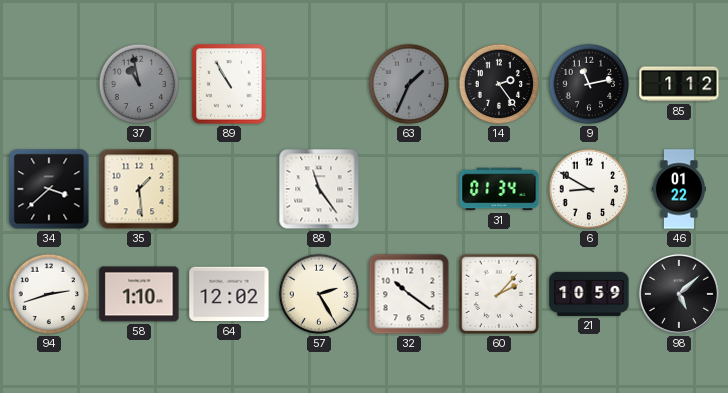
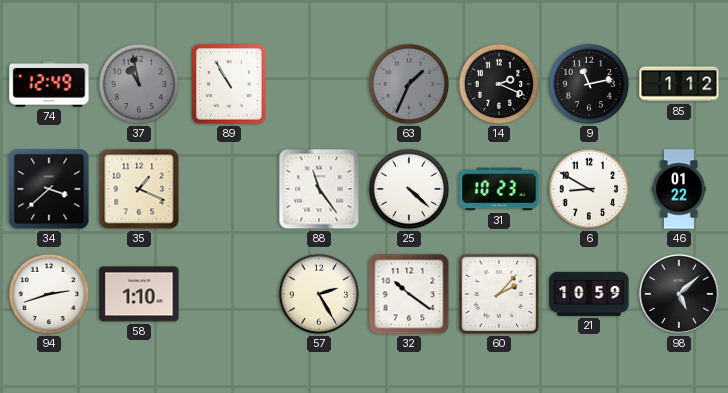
74: none -> 12:49 (49, 84)
14: 2:24 -> 2:19 (499, 84)
35: 1:29 -> 1:19 (139, 189)
25: none -> 4:22 (409, 189)
31: 01:34 -> 10:23 (499, 189)
64: 12:02 -> none (229, 294)
